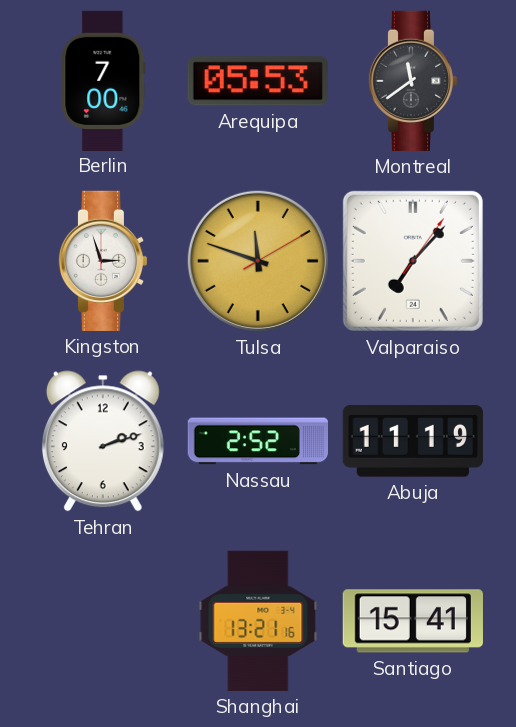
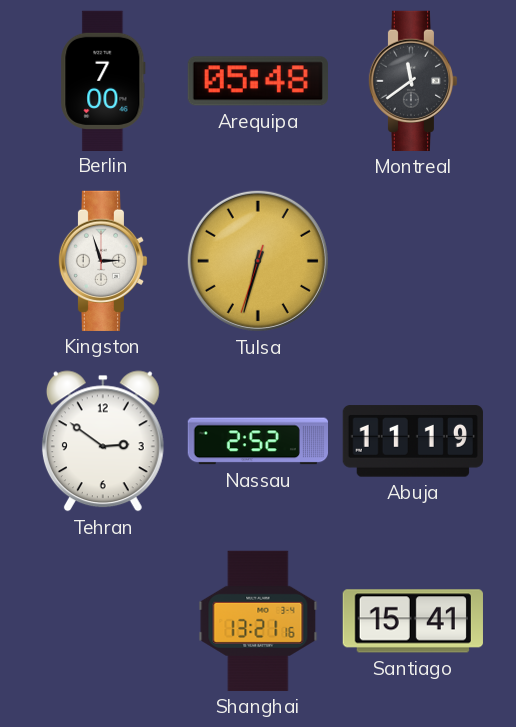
Arequipa: 05:53 -> 05:48 (258, 81)
Tulsa: 11:48 -> 6:32 (258, 261)
Valparaiso: 7:07 -> none (413, 261)
Tehran: 2:12 -> 2:51 (103, 441)
